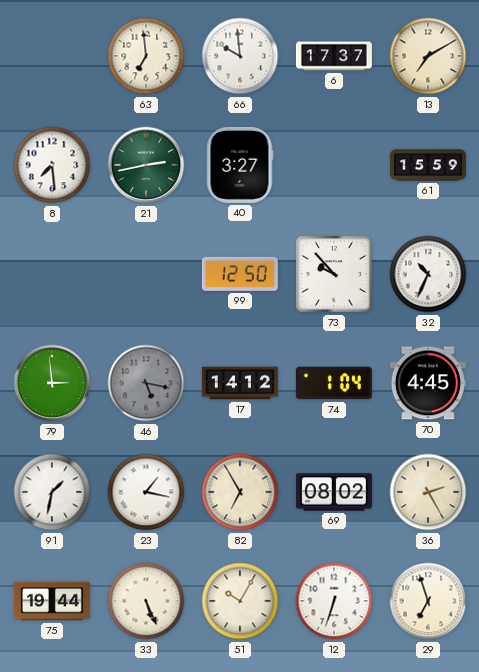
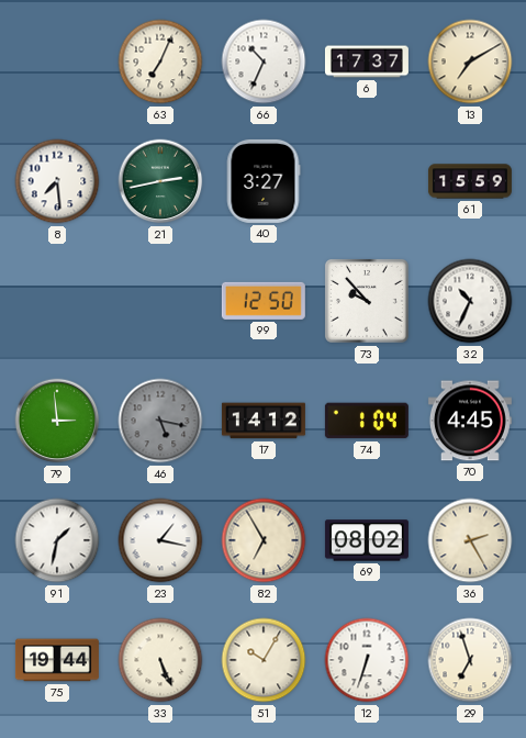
63: 6:59 -> 7:04 (160, 62)
66: 9:59 -> 10:34 (264, 62)
